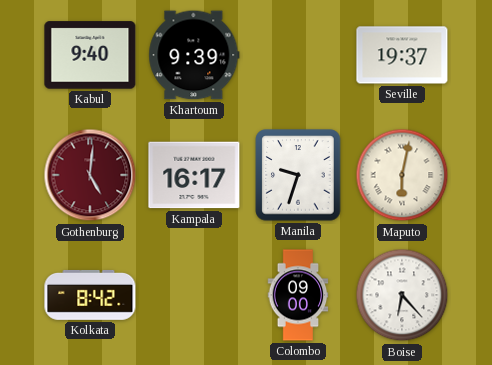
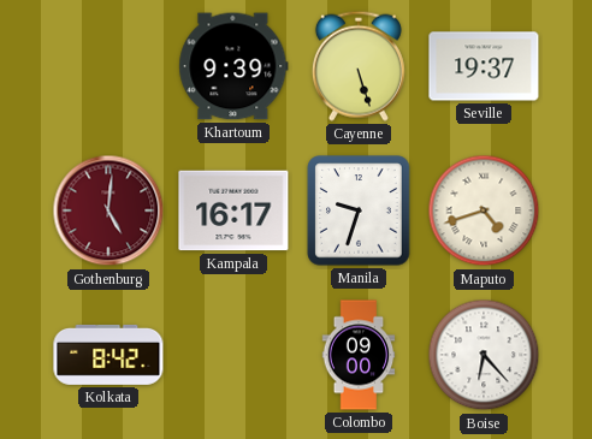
Kabul: 9:40 -> none (90, 55)
Cayenne: none -> 5:27 (359, 66)
Maputo: 6:02 -> 4:42 (484, 210)
